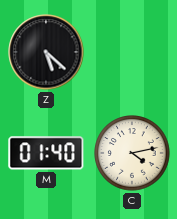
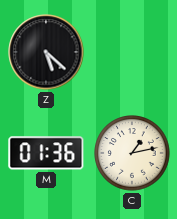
M: 01:40 -> 01:36 (46, 153)
C: 4:13 -> 1:13 (132, 153)
